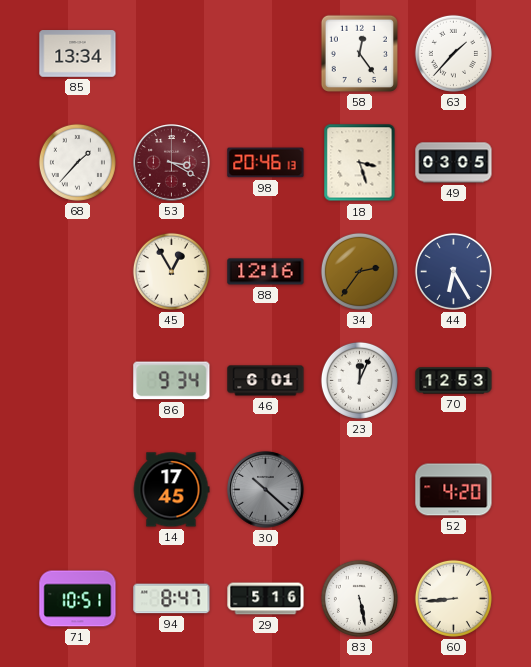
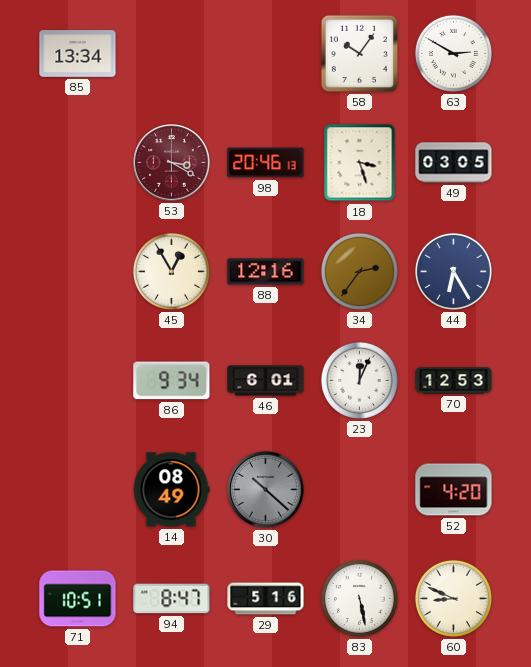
58: 12:24 -> 10:06 (359, 53)
63: 1:37 -> 2:50 (453, 53)
68: 1:37 -> none (77, 162)
14: 17:45 -> 08:49 (171, 490)
60: 8:44 -> 8:49 (453, 598)
